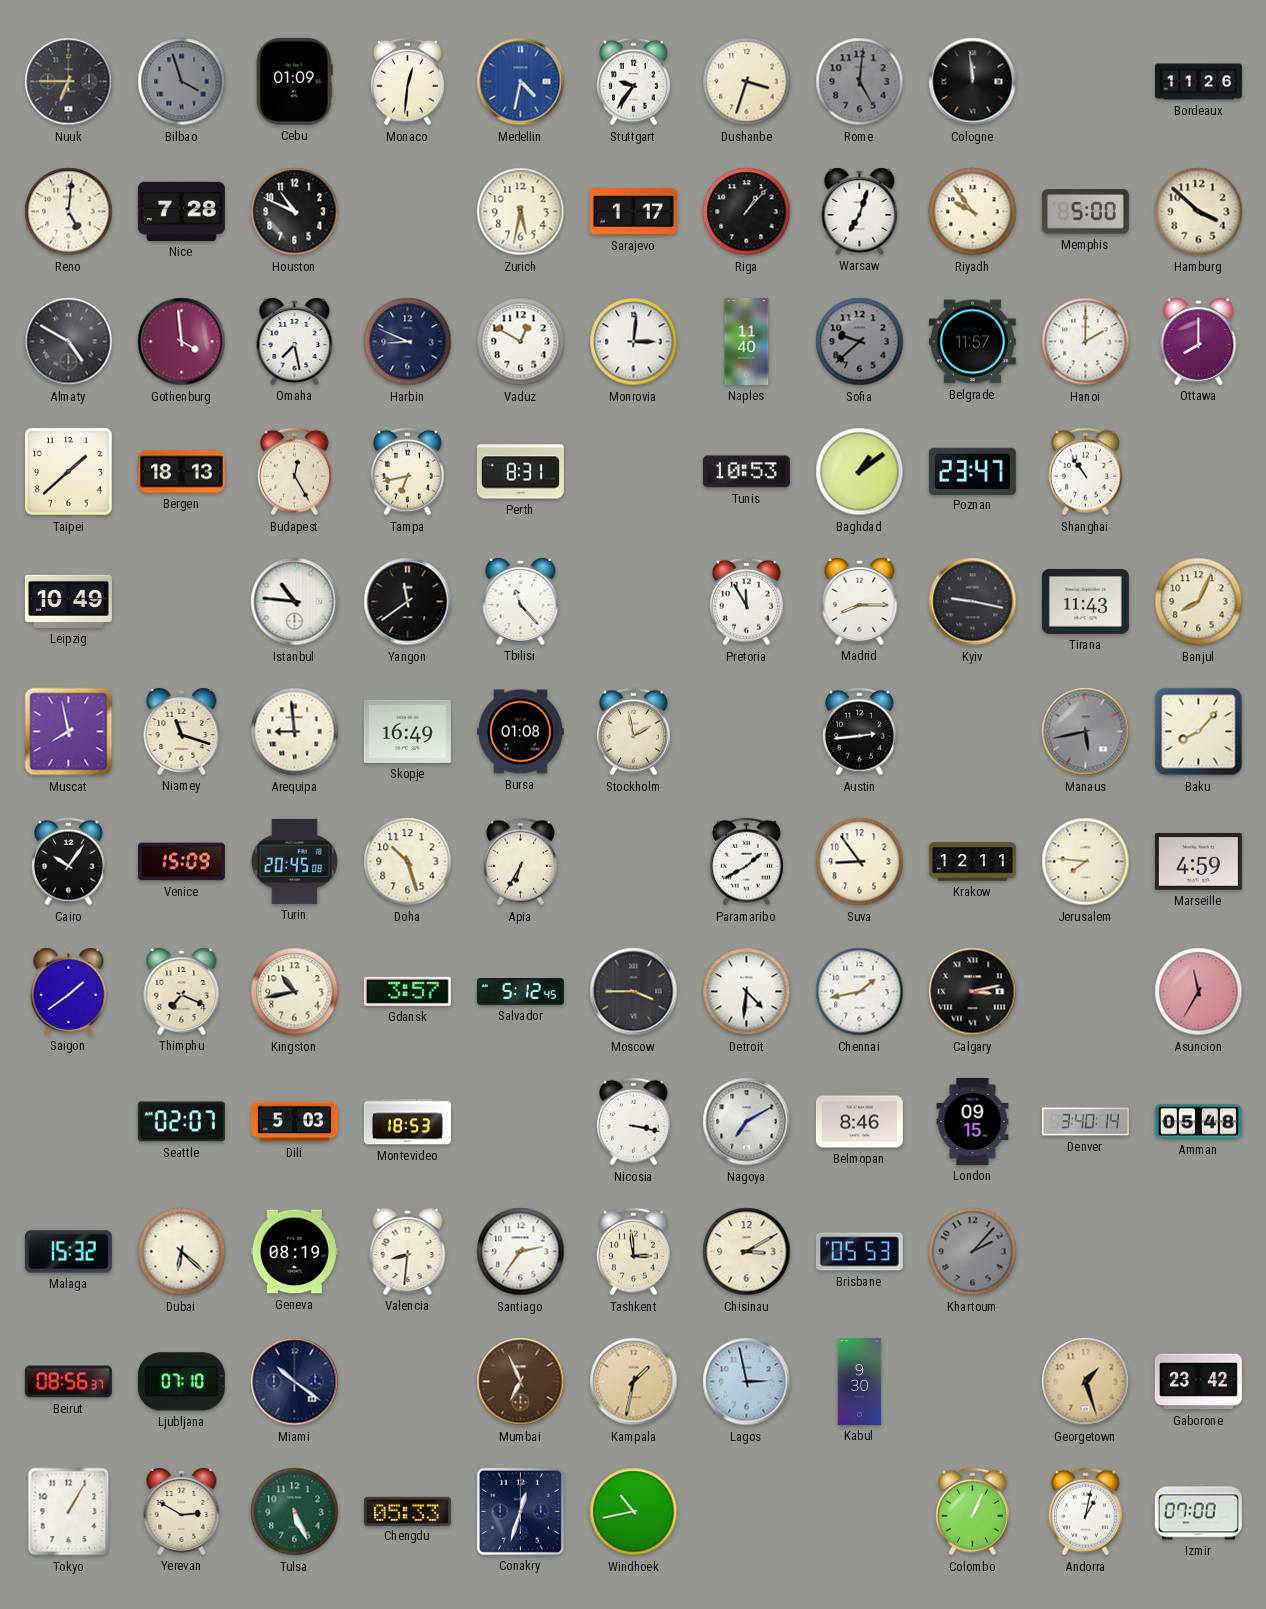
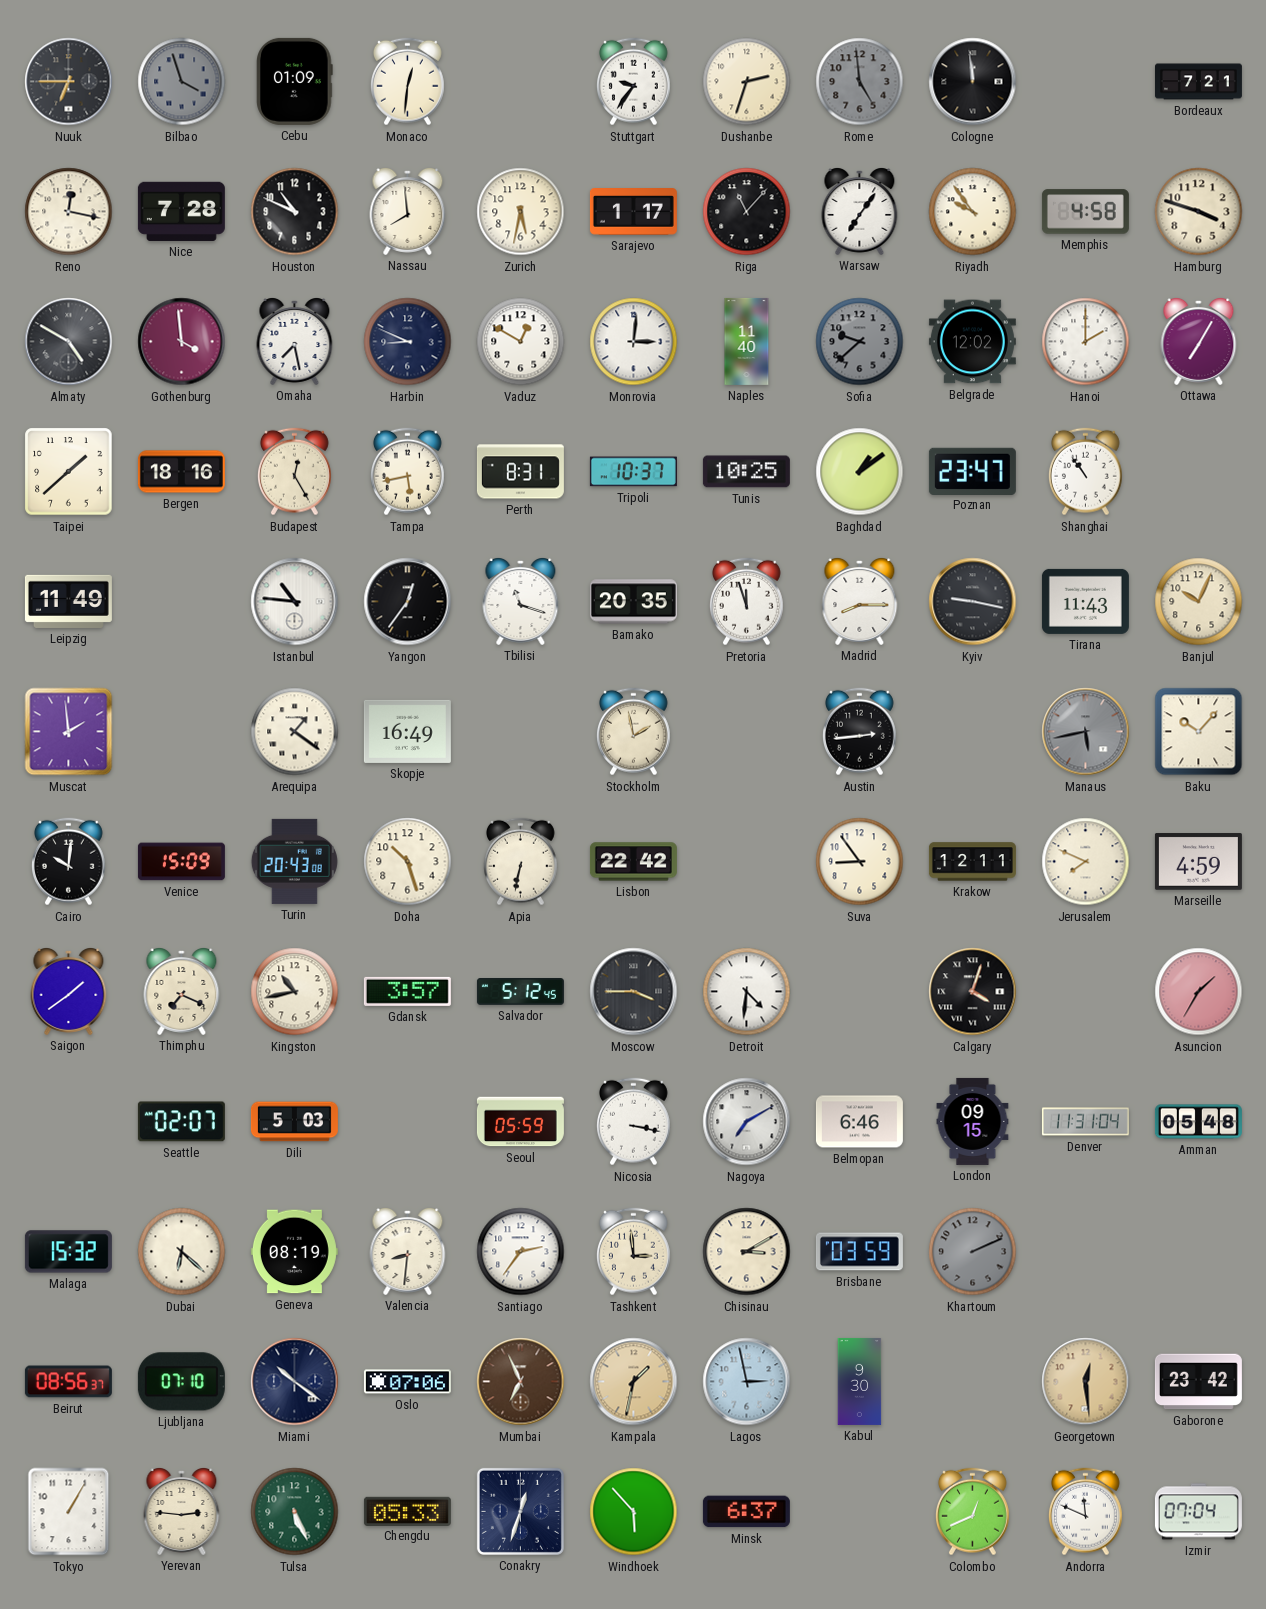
Medellin: 4:32 -> none (521, 82)
Dushanbe: 3:33 -> 2:33 (747, 82)
Rome: 5:01 -> 4:59 (860, 82)
Bordeaux: 11:26 -> 7:21 (1198, 82)
Reno: 5:01 -> 12:17 (69, 212)
Nassau: none -> 7:59 (408, 212)
Riga: 1:07 -> 11:07 (747, 212)
Warsaw: 7:03 -> 7:06 (860, 212)
Memphis: 5:00 -> 4:58 (1085, 212)
Hamburg: 3:52 -> 3:48 (1199, 212)
Belgrade: 11:57 -> 12:02 (972, 342)
Ottawa: 8:00 -> 7:05 (1199, 342)
Bergen: 18:13 -> 18:16 (181, 472)
Tampa: 6:43 -> 5:43 (407, 472)
Tripoli: none -> 10:37 (633, 472)
Tunis: 10:53 -> 10:25 (746, 472)
Leipzig: 10:49 -> 11:49 (68, 601)
Yangon: 11:39 -> 12:36 (408, 602)
Tbilisi: 11:23 -> 11:18 (521, 602)
Bamako: none -> 20:35 (633, 602)
Pretoria: 11:55 -> 11:57 (746, 602)
Banjul: 8:04 -> 10:04 (1199, 602)
Muscat: 7:58 -> 1:59 (69, 732)
Niamey: 11:18 -> none (182, 732)
Arequipa: 8:59 -> 1:21 (295, 732)
Bursa: 01:08 -> none (520, 732)
Baku: 8:07 -> 10:07 (1199, 732)
Cairo: 10:06 -> 10:01 (68, 862)
Turin: 20:45 -> 20:43 (294, 861)
Apia: 6:35 -> 6:32 (520, 862)
Lisbon: none -> 22:42 (633, 862)
Paramaribo: 1:40 -> none (746, 862)
Jerusalem: 7:46 -> 7:49 (1086, 862)
Chennai: 1:43 -> none (860, 992)
Calgary: 3:13 -> 4:03 (973, 992)
Asuncion: 11:35 -> 1:35 (1199, 992)
Montevideo: 18:53 -> none (407, 1122)
Seoul: none -> 05:59 (520, 1122)
Belmopan: 8:46 -> 6:46 (859, 1122)
Denver: 3:40 -> 11:31 (1085, 1122)
Brisbane: 05:53 -> 03:59 (859, 1252)
Khartoum: 2:07 -> 2:11 (973, 1252)
Oslo: none -> 07:06 (407, 1382)
Georgetown: 1:27 -> 12:29 (1086, 1382)
Yerevan: 2:50 -> 2:46 (182, 1512)
Windhoek: 10:43 -> 5:53 (634, 1512)
Minsk: none -> 6:37 (746, 1512)
Colombo: 1:04 -> 12:41 (972, 1512)
Andorra: 1:02 -> 11:49 (1085, 1512)
Izmir: 07:00 -> 07:04 (1198, 1512)
